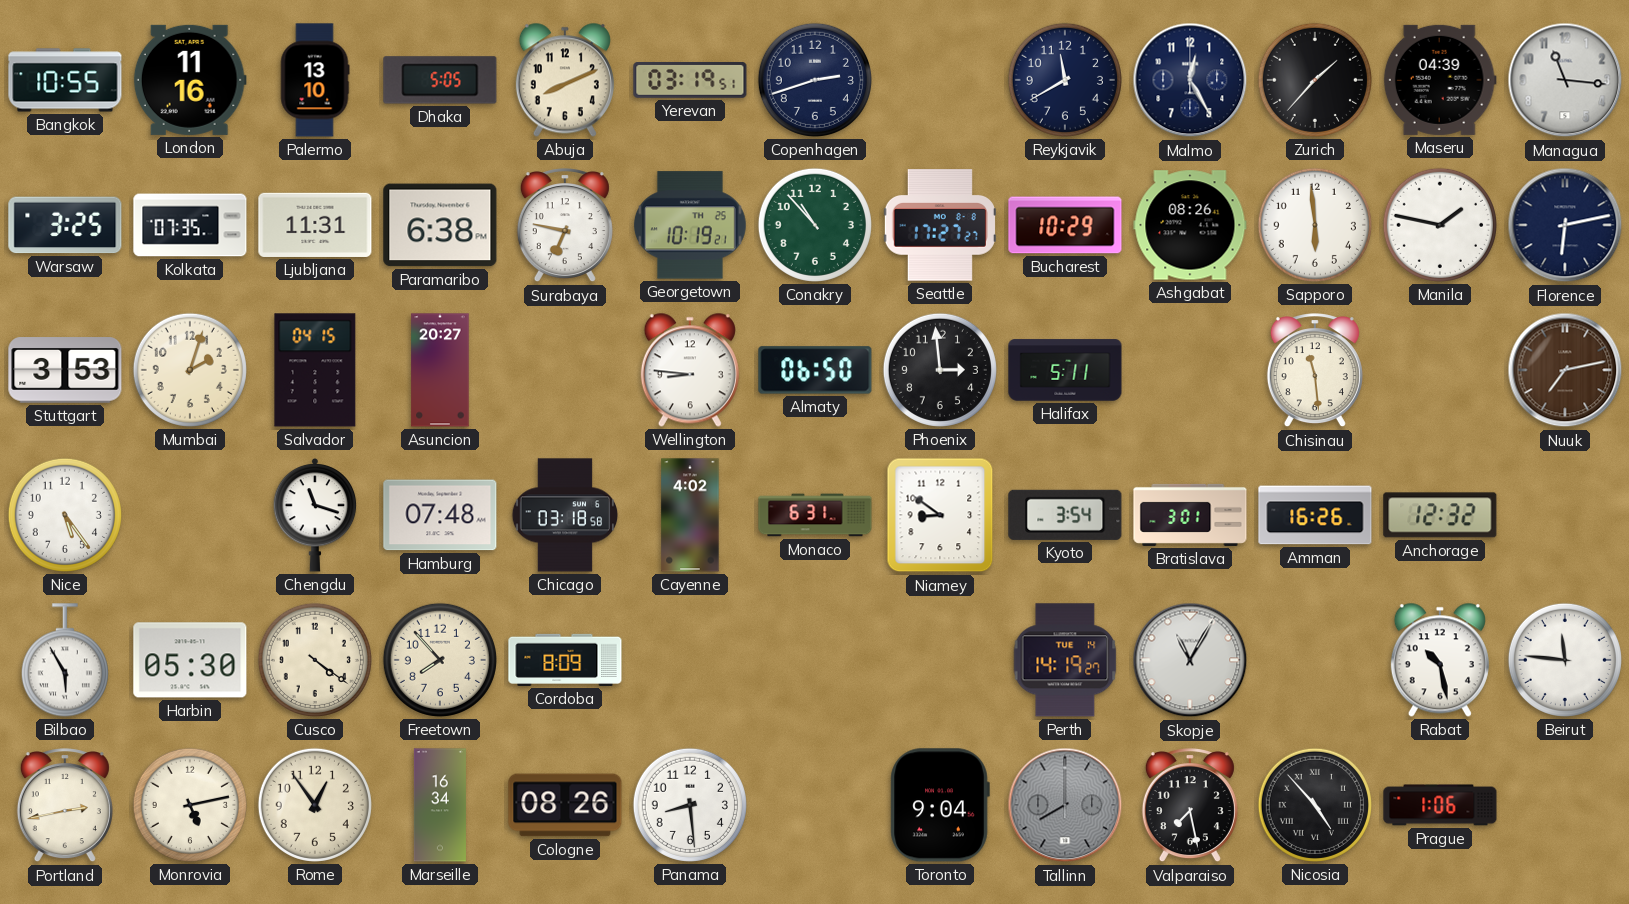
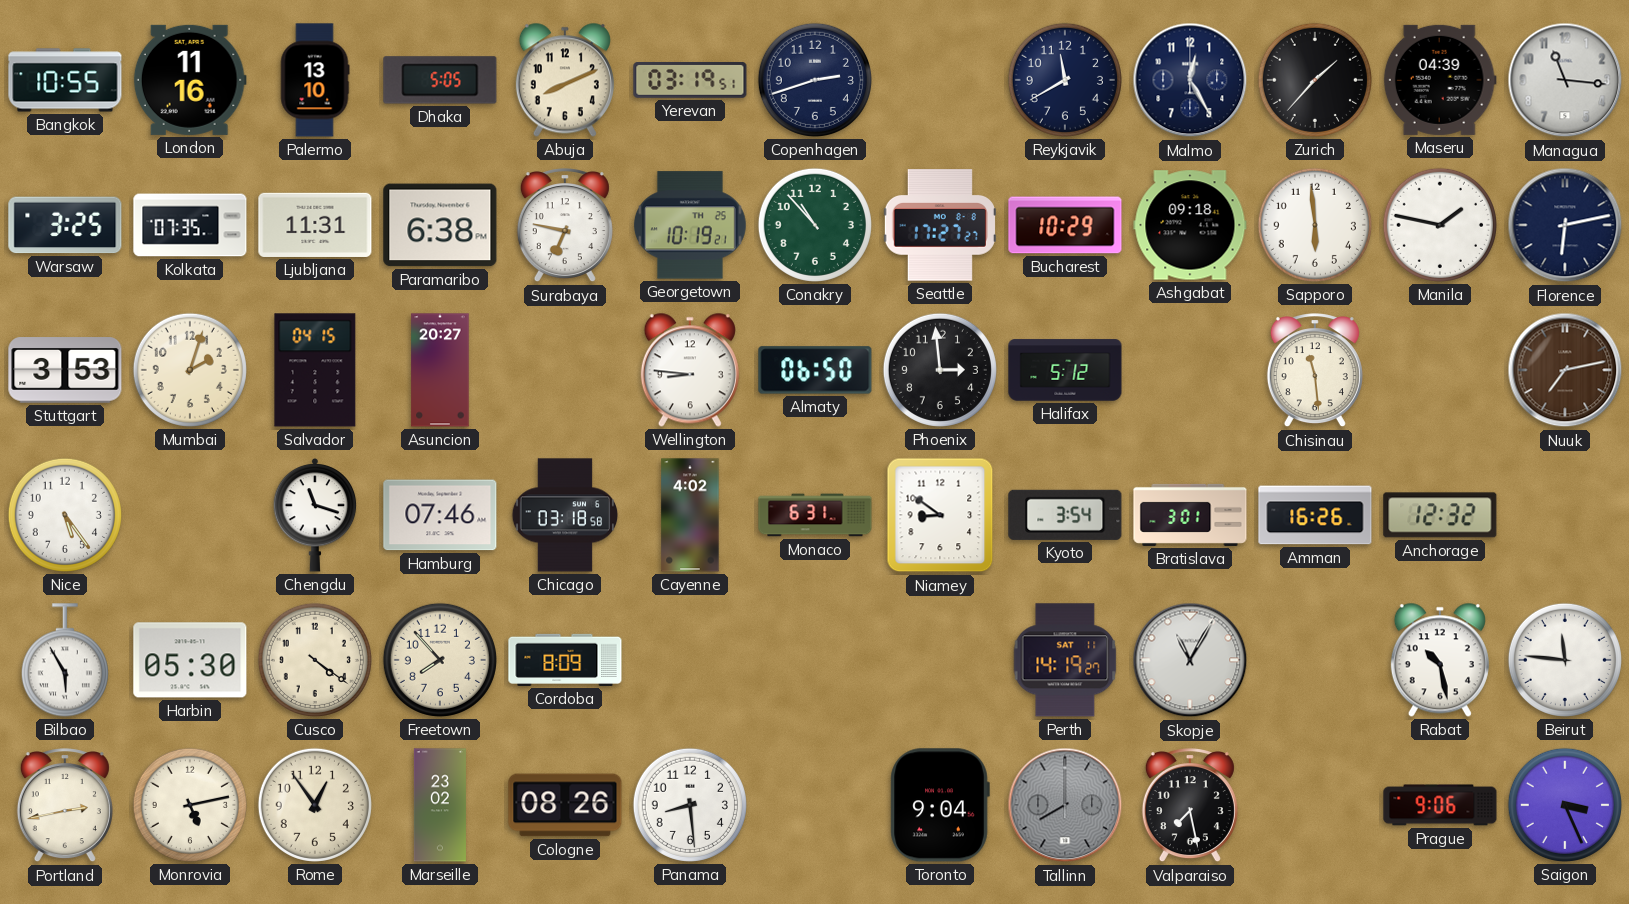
Ashgabat: 08:26 -> 09:18 (1190, 225)
Halifax: 5:11 -> 5:12 (1065, 370)
Hamburg: 07:48 -> 07:46 (440, 515)
Perth date: TUE 14 -> SAT 11 (1065, 660)
Marseille: 16:34 -> 23:02 (440, 805)
Nicosia: 4:53 -> none (1315, 805)
Prague: 1:06 -> 9:06 (1440, 805)
Saigon: none -> 3:26 (1565, 805)
